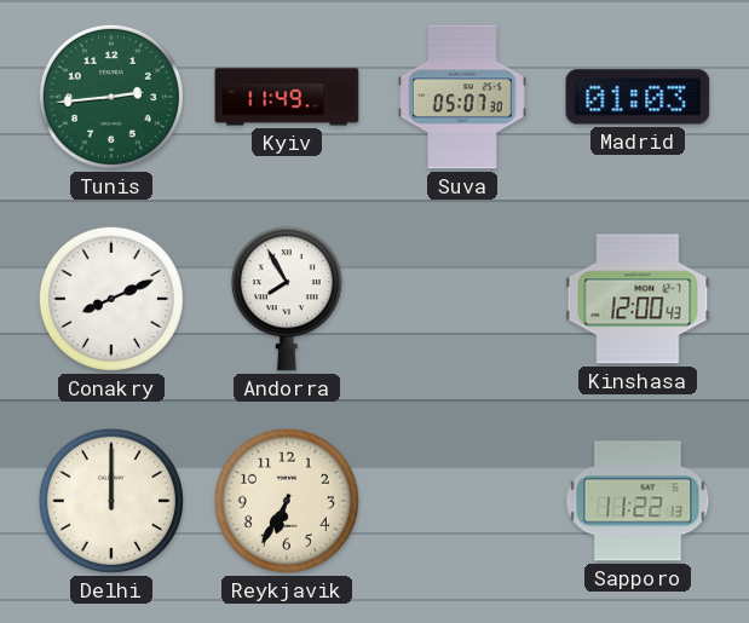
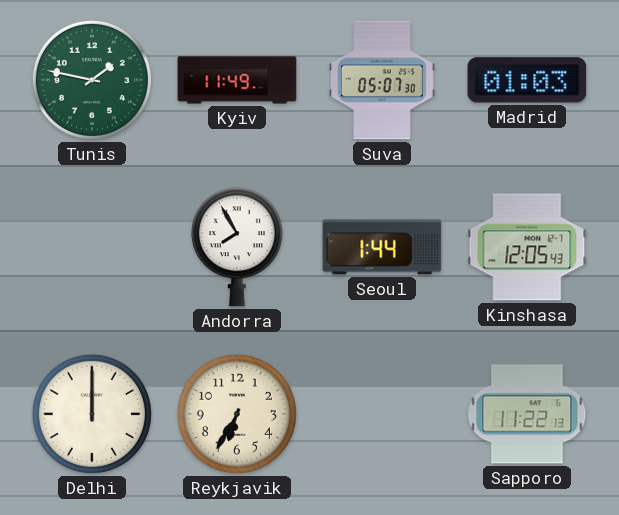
Tunis: 2:44 -> 1:47 (92, 80)
Conakry: 8:11 -> none (111, 299)
Seoul: none -> 1:44 (382, 247)
Kinshasa: 12:00 -> 12:05 (527, 247)
